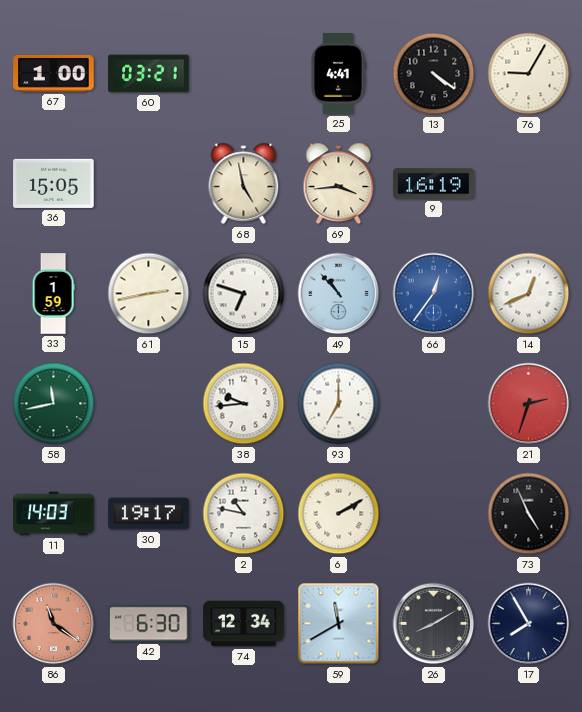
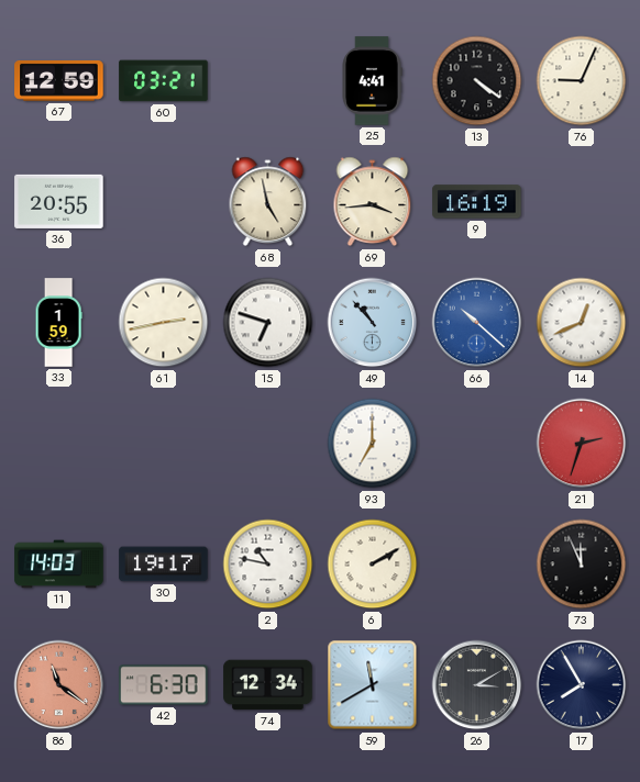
67: 1:00 -> 12:59 (59, 81)
76: 9:05 -> 9:04 (582, 81)
36: 15:05 -> 20:55 (59, 201)
66: 12:36 -> 10:22 (477, 323)
58: 11:43 -> none (54, 404)
38: 9:44 -> none (244, 404)
73: 4:56 -> 11:56 (582, 565)
26: 8:10 -> 3:10 (477, 685)
